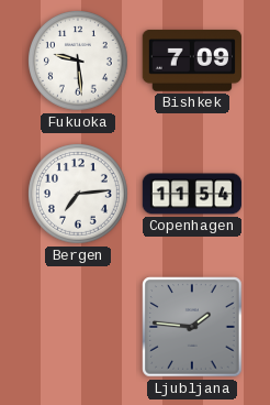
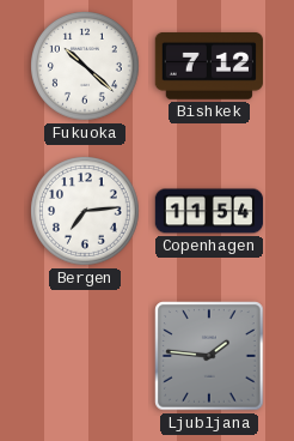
Fukuoka: 9:29 -> 10:22 (86, 67)
Bishkek: 7:09 -> 7:12 (208, 66)
